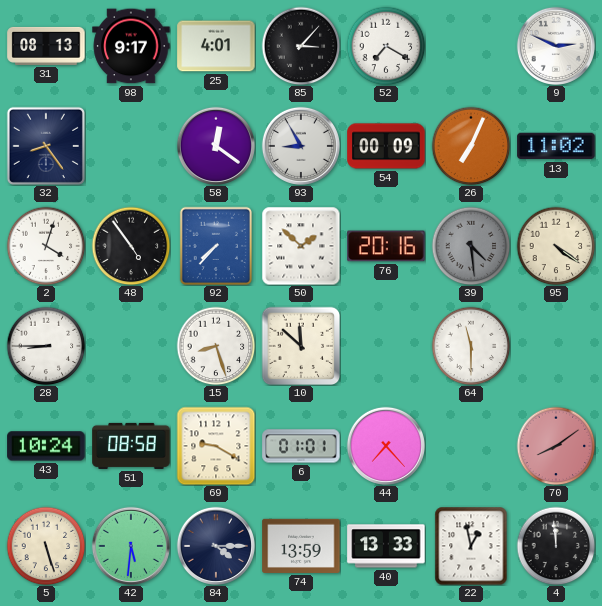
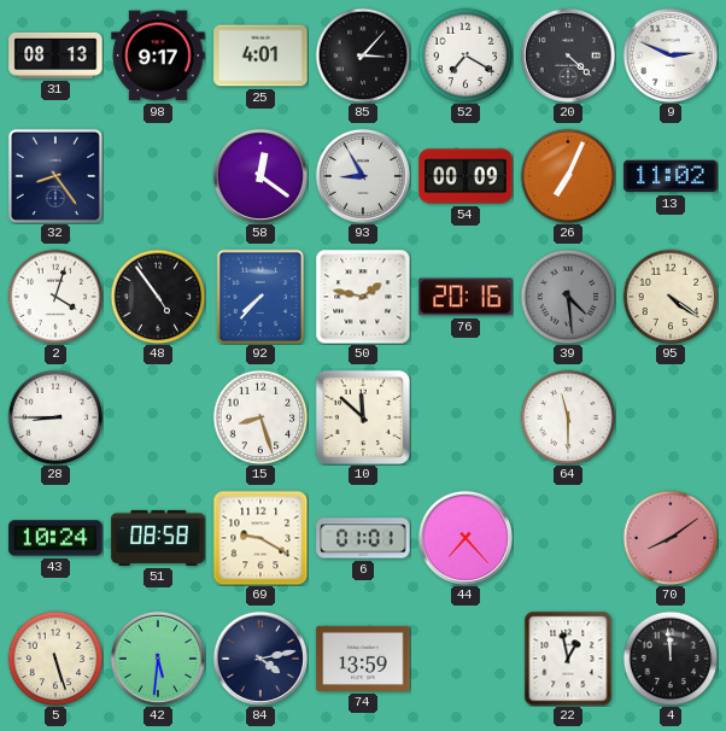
20: none -> 4:22 (568, 55)
50: 1:52 -> 1:47 (363, 297)
84: 4:15 -> 4:13 (260, 659)
40: 13:33 -> none (386, 546)
